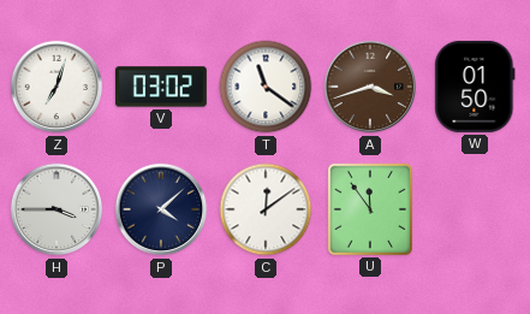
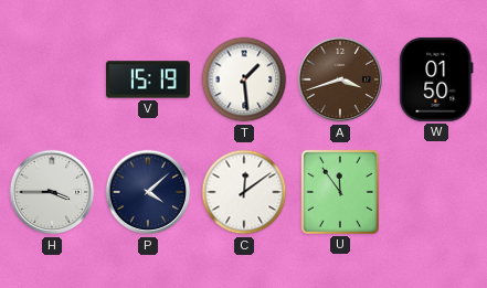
Z: 7:03 -> none (56, 87)
V: 03:02 -> 15:19 (148, 79)
T: 11:21 -> 1:29 (244, 79)
